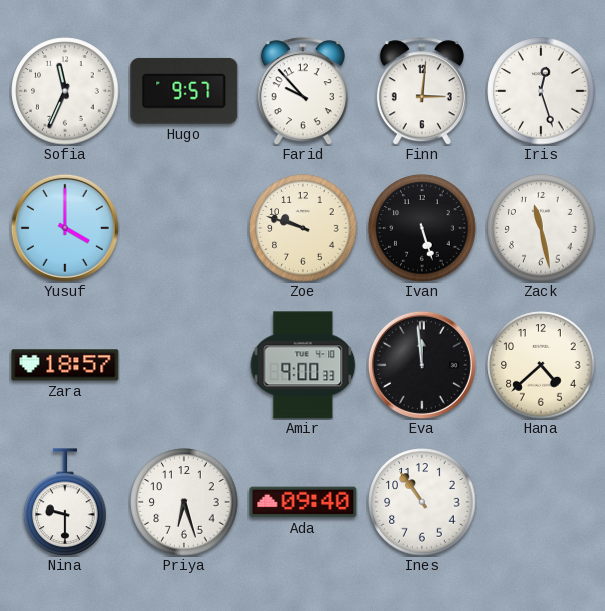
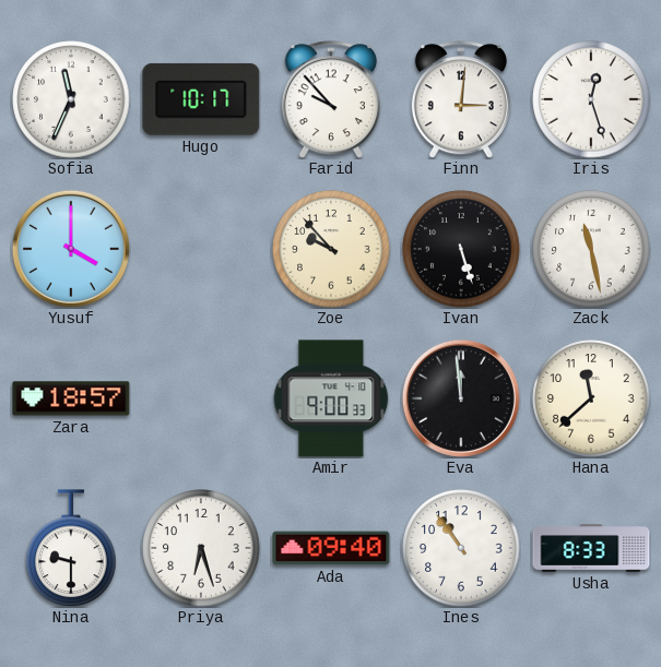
Hugo: 9:57 -> 10:17 (201, 99)
Zoe: 9:48 -> 9:53 (331, 249)
Hana: 4:38 -> 11:38 (591, 398)
Usha: none -> 8:33 (591, 548)
